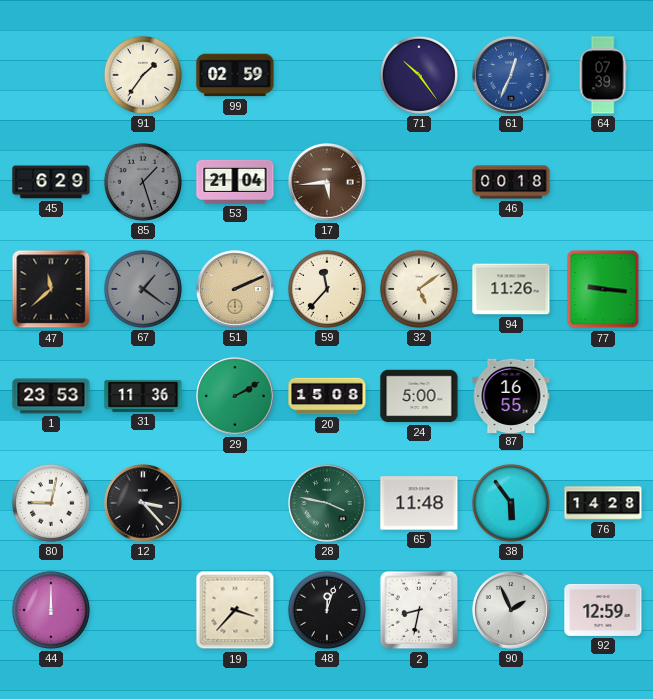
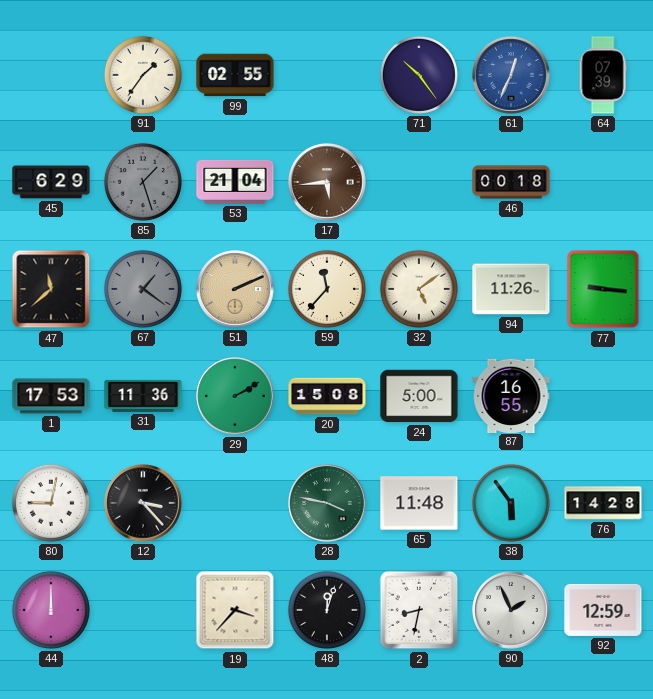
99: 02:59 -> 02:55 (235, 75)
1: 23:53 -> 17:53 (51, 396)
